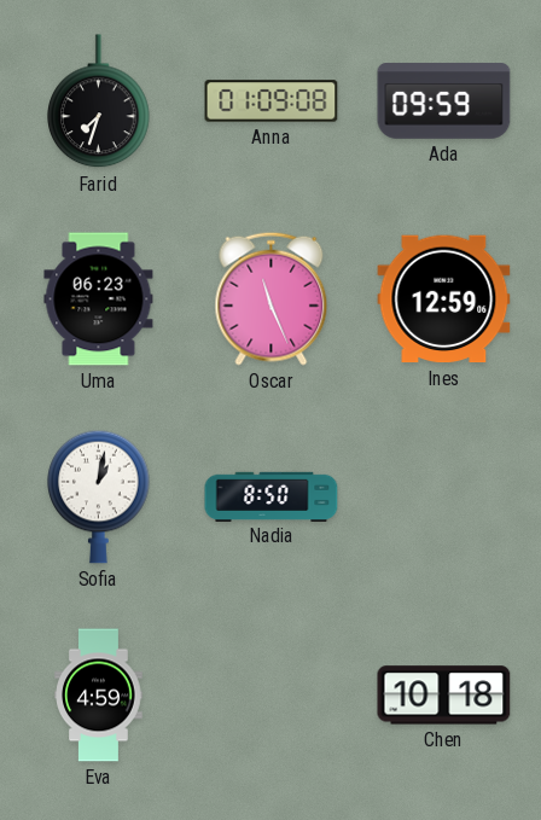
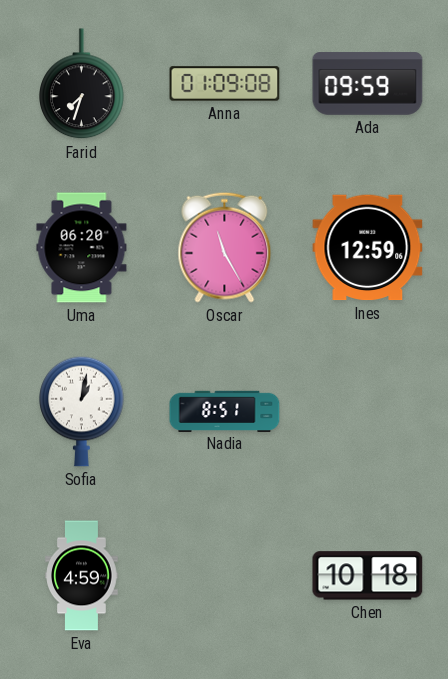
Uma: 06:23 -> 06:20 (82, 248)
Oscar: 11:26 -> 11:25 (225, 247)
Nadia: 8:50 -> 8:51 (225, 411)
